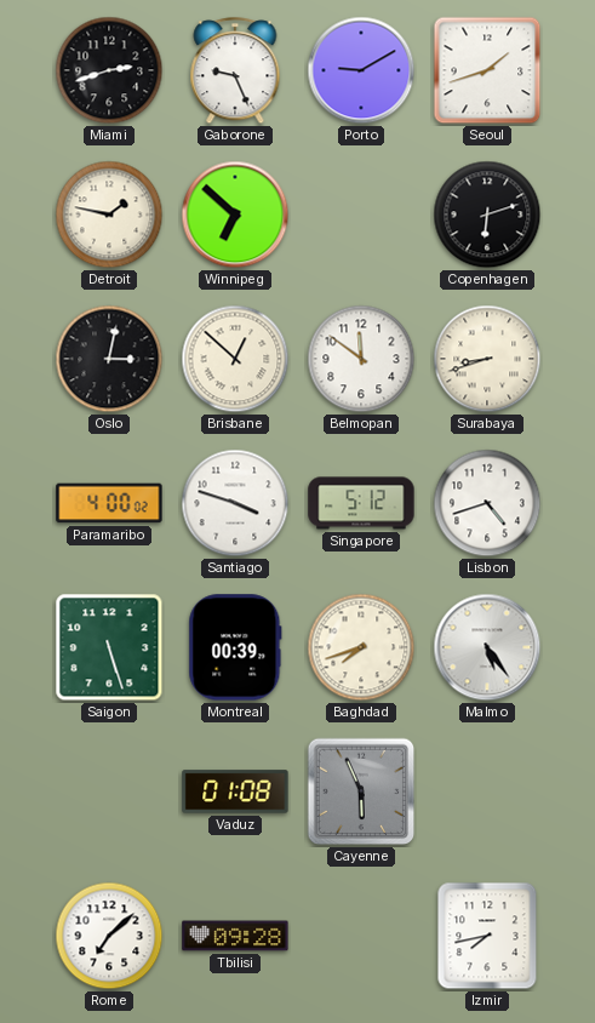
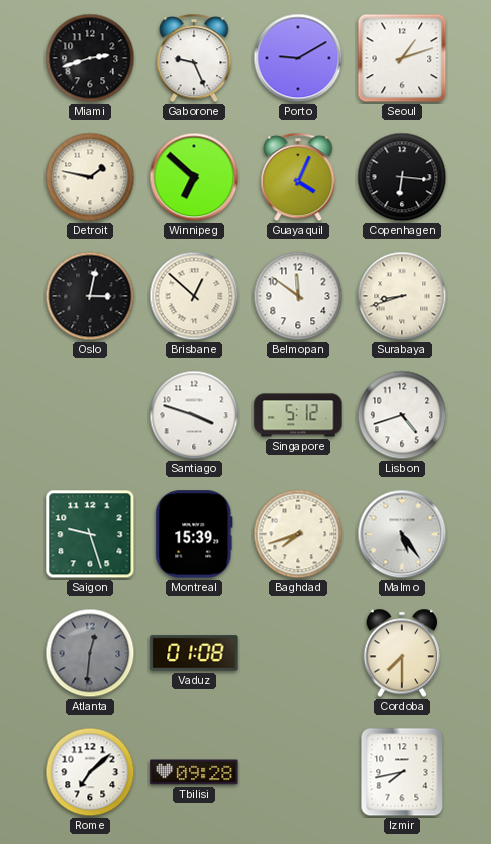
Seoul: 1:42 -> 1:12 (402, 58)
Guayaquil: none -> 4:04 (298, 178)
Copenhagen: 6:12 -> 6:16 (402, 177)
Paramaribo: 4:00 -> none (109, 503)
Saigon: 5:27 -> 9:27 (90, 534)
Montreal: 00:39 -> 15:39 (194, 534)
Atlanta: none -> 12:31 (90, 653)
Cayenne: 5:56 -> none (361, 791)
Cordoba: none -> 7:30 (402, 653)
